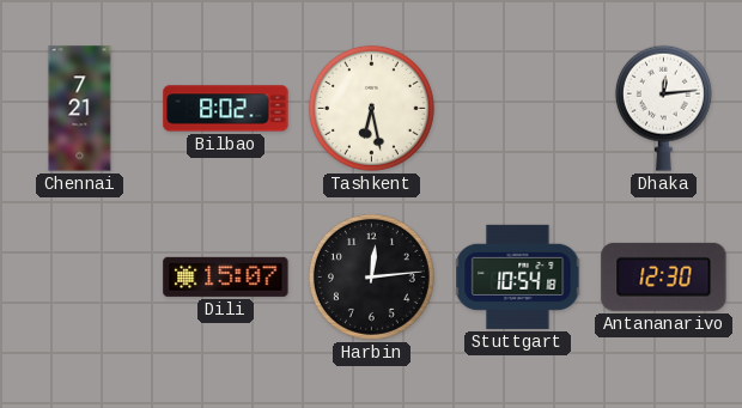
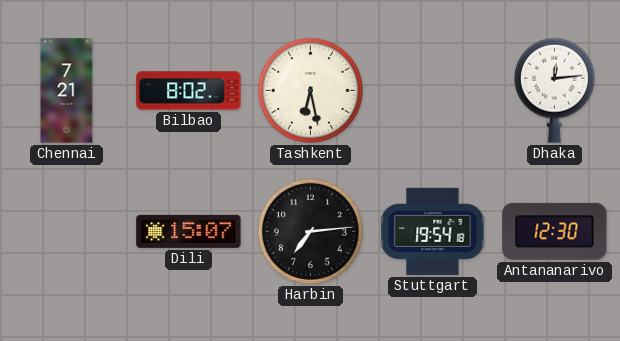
Harbin: 12:14 -> 7:14 (310, 231)
Stuttgart: 10:54 -> 19:54 (433, 231)
